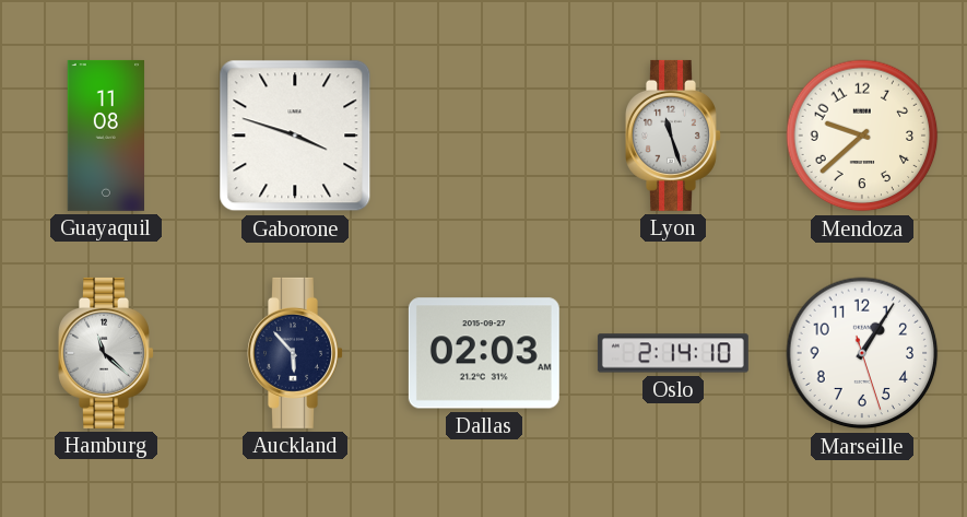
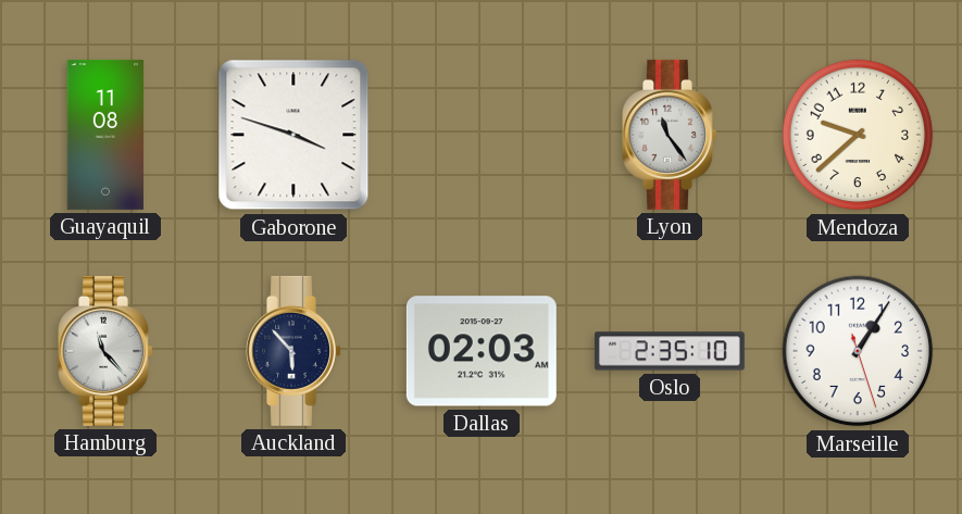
Lyon: 11:27 -> 11:24 (671, 135)
Hamburg: 11:22 -> 11:23 (107, 351)
Oslo: 2:14 -> 2:35 (670, 351)
